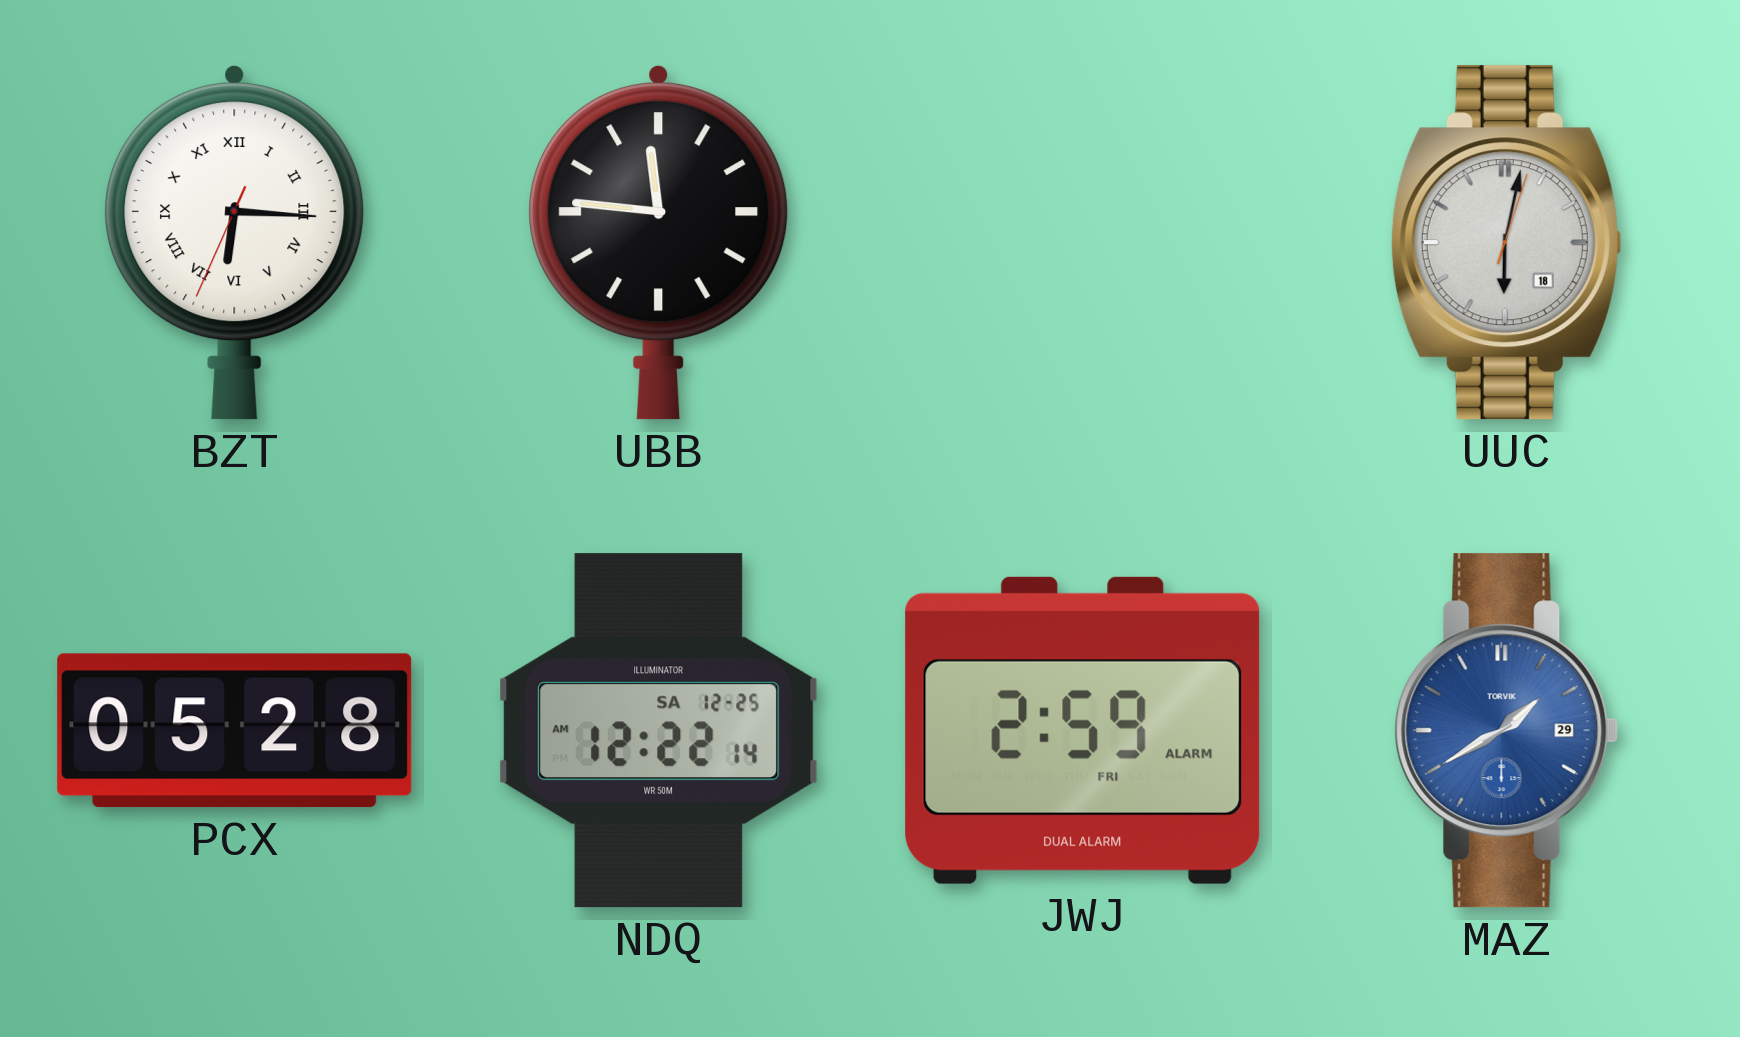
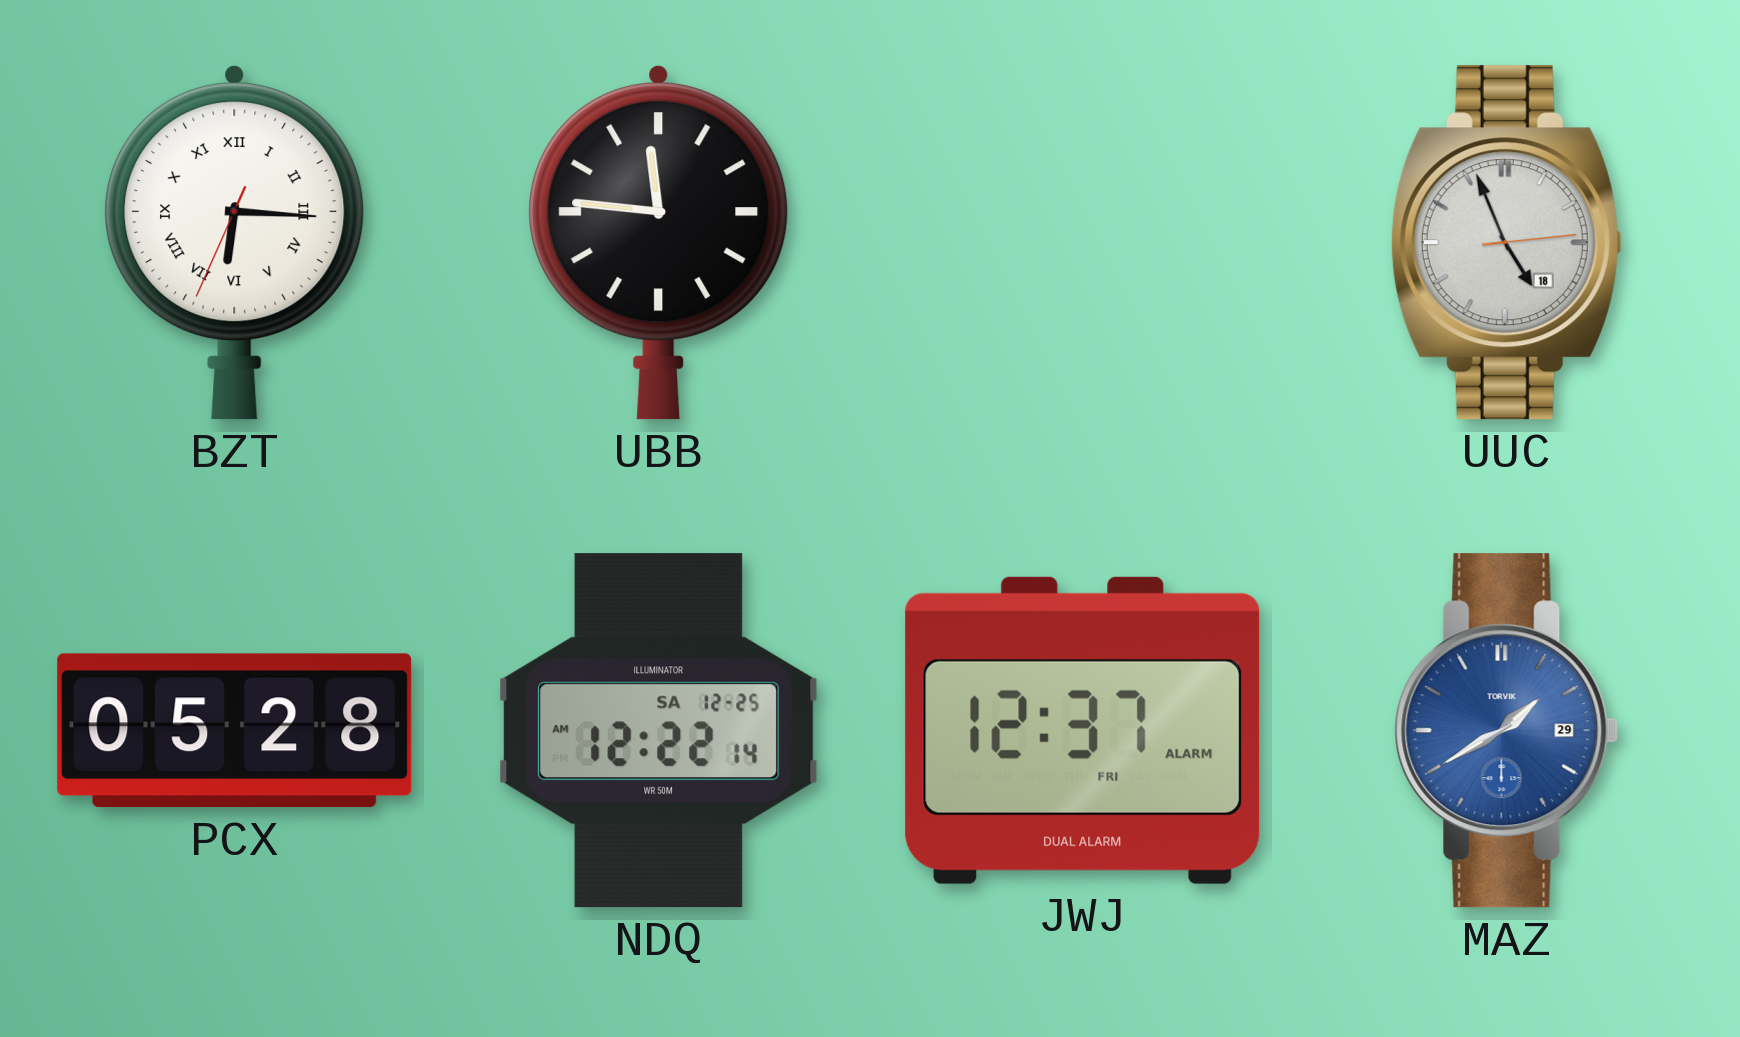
UUC: 6:02 -> 4:56 (1506, 243)
JWJ: 2:59 -> 12:37 (1083, 730)
